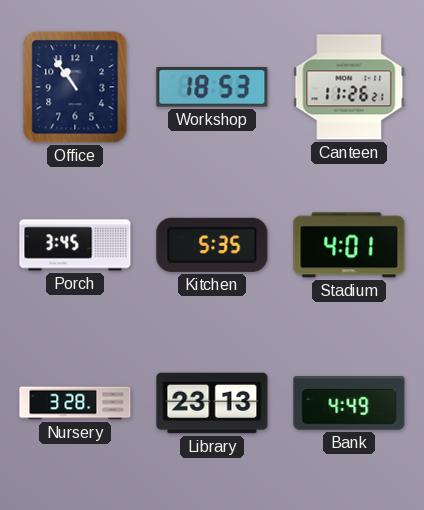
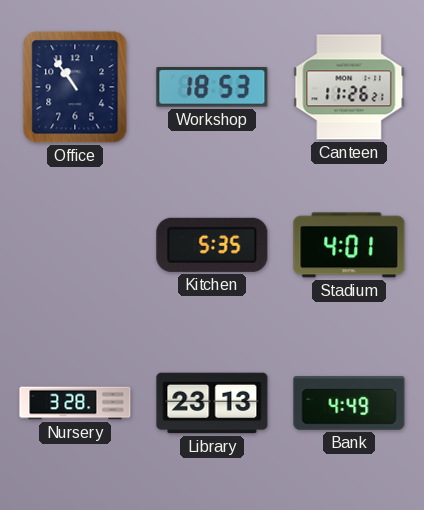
Porch: 3:45 -> none (75, 245)
